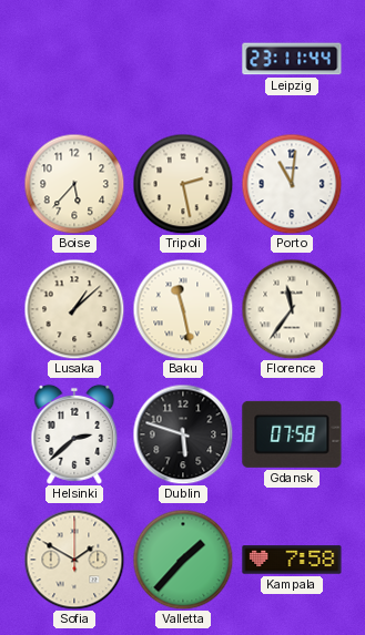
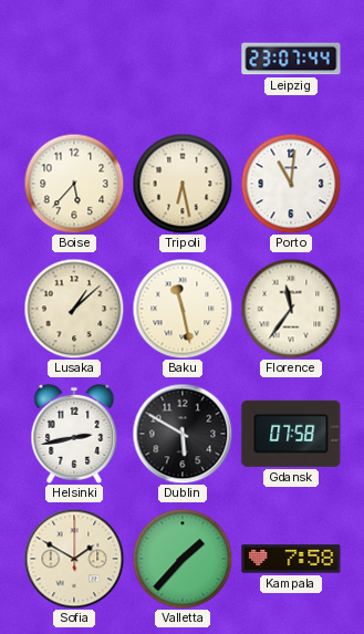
Leipzig: 23:11 -> 23:07 (291, 59)
Tripoli: 2:28 -> 6:28 (183, 184)
Helsinki: 2:38 -> 2:43 (74, 434)
Dublin: 5:48 -> 5:50 (183, 434)
